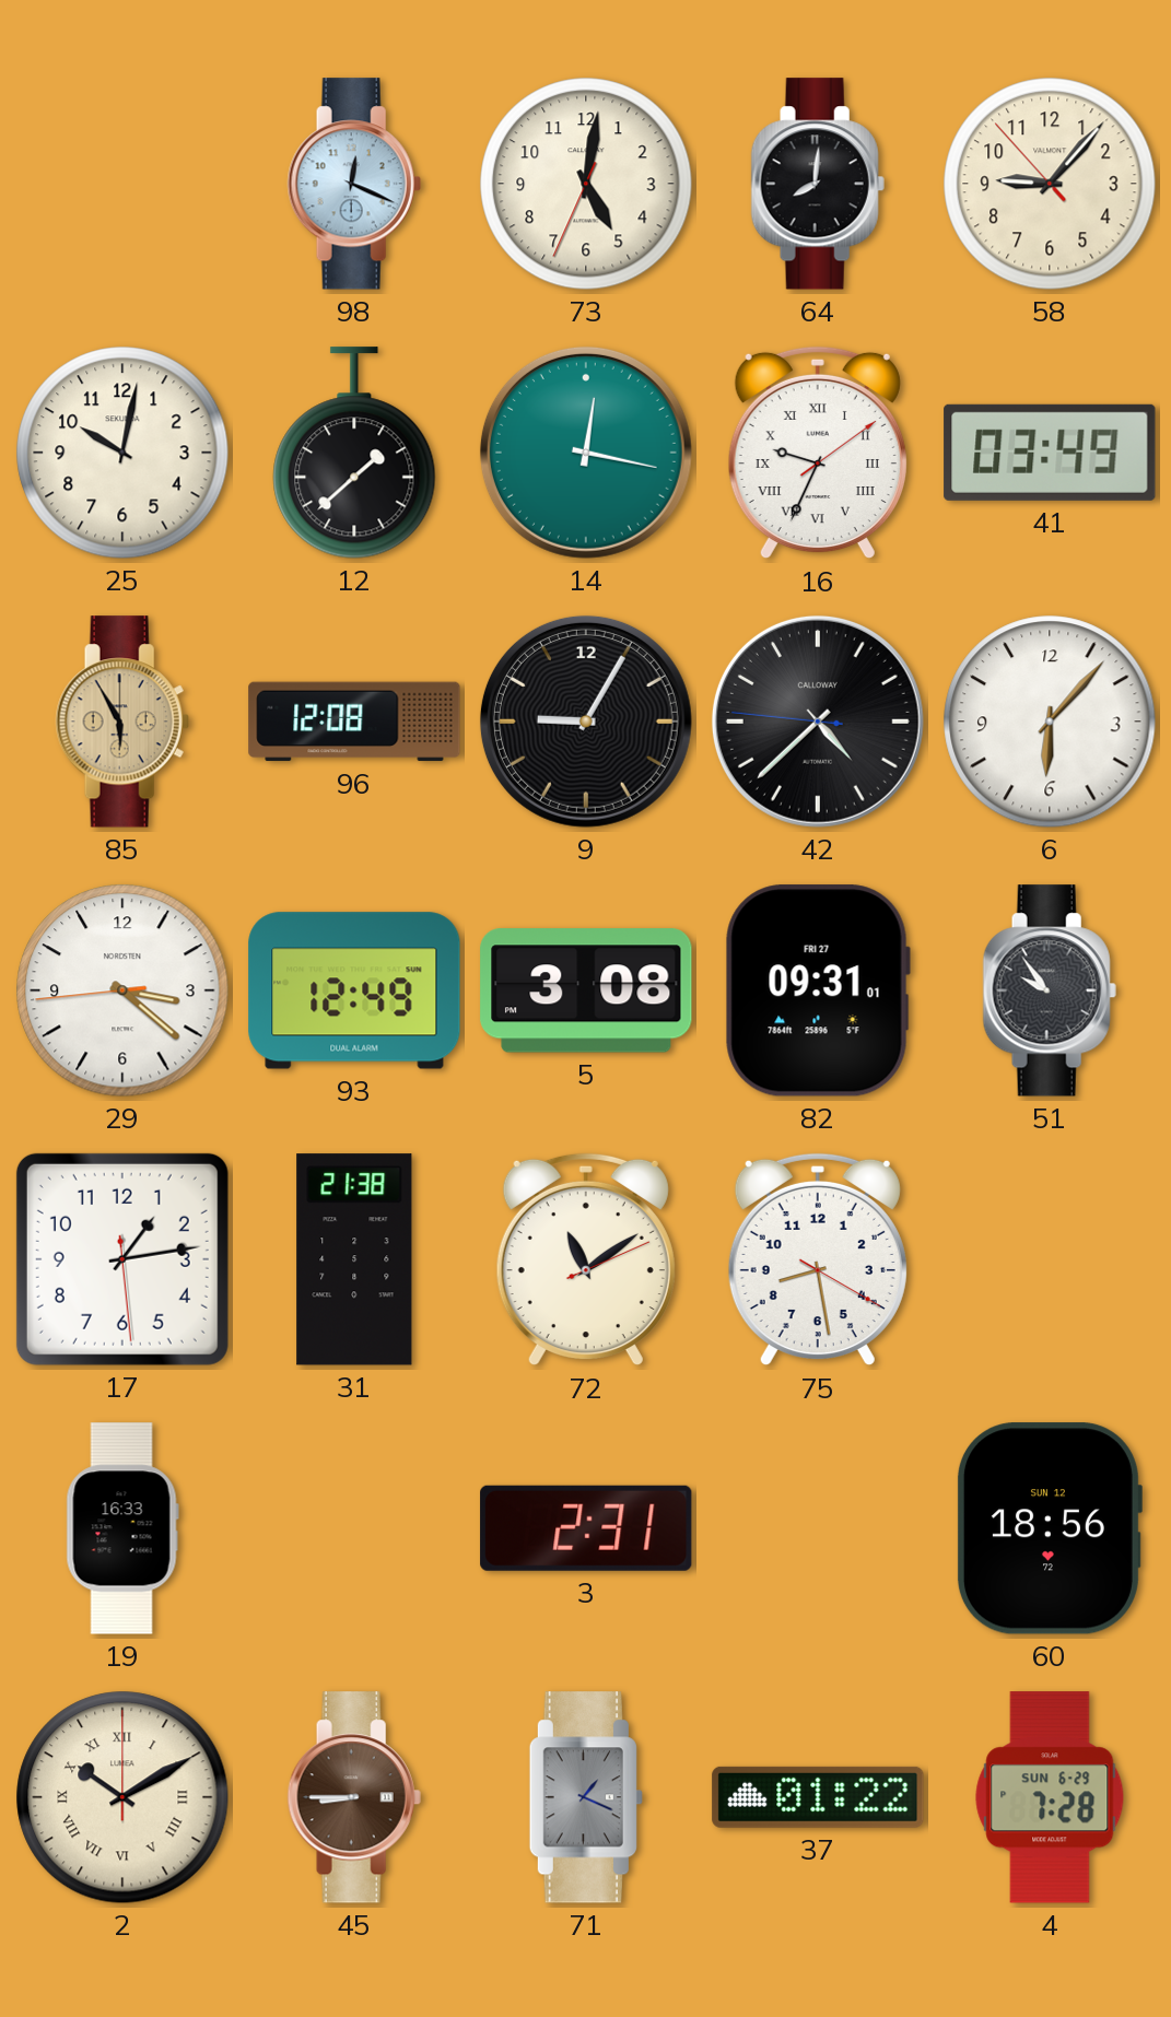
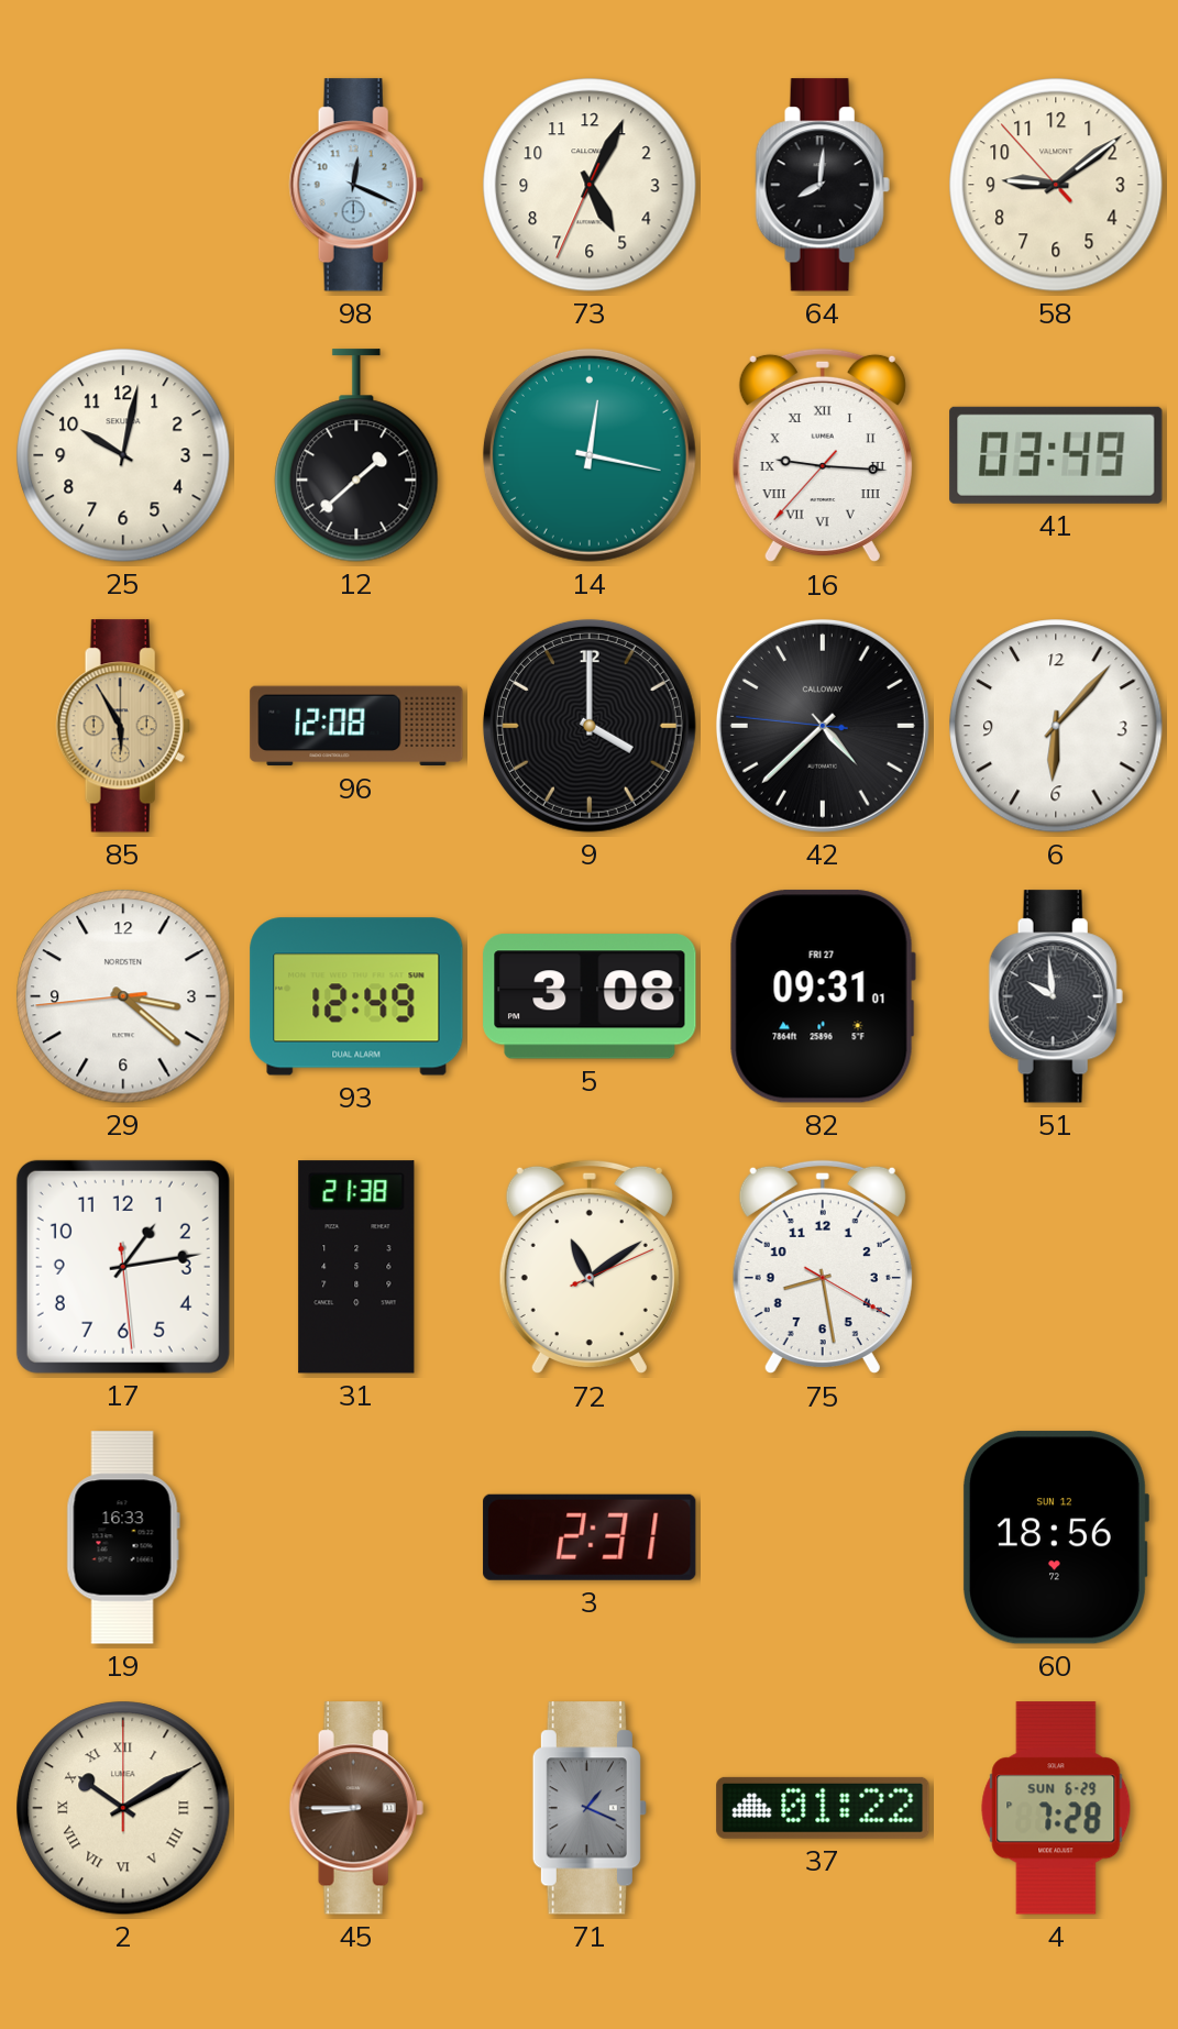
73: 5:01 -> 5:04 (590, 185)
58: 9:06 -> 9:08 (1056, 185)
16: 9:34 -> 9:15 (823, 455)
9: 9:05 -> 4:00 (590, 726)
51: 9:54 -> 9:59 (1056, 996)
